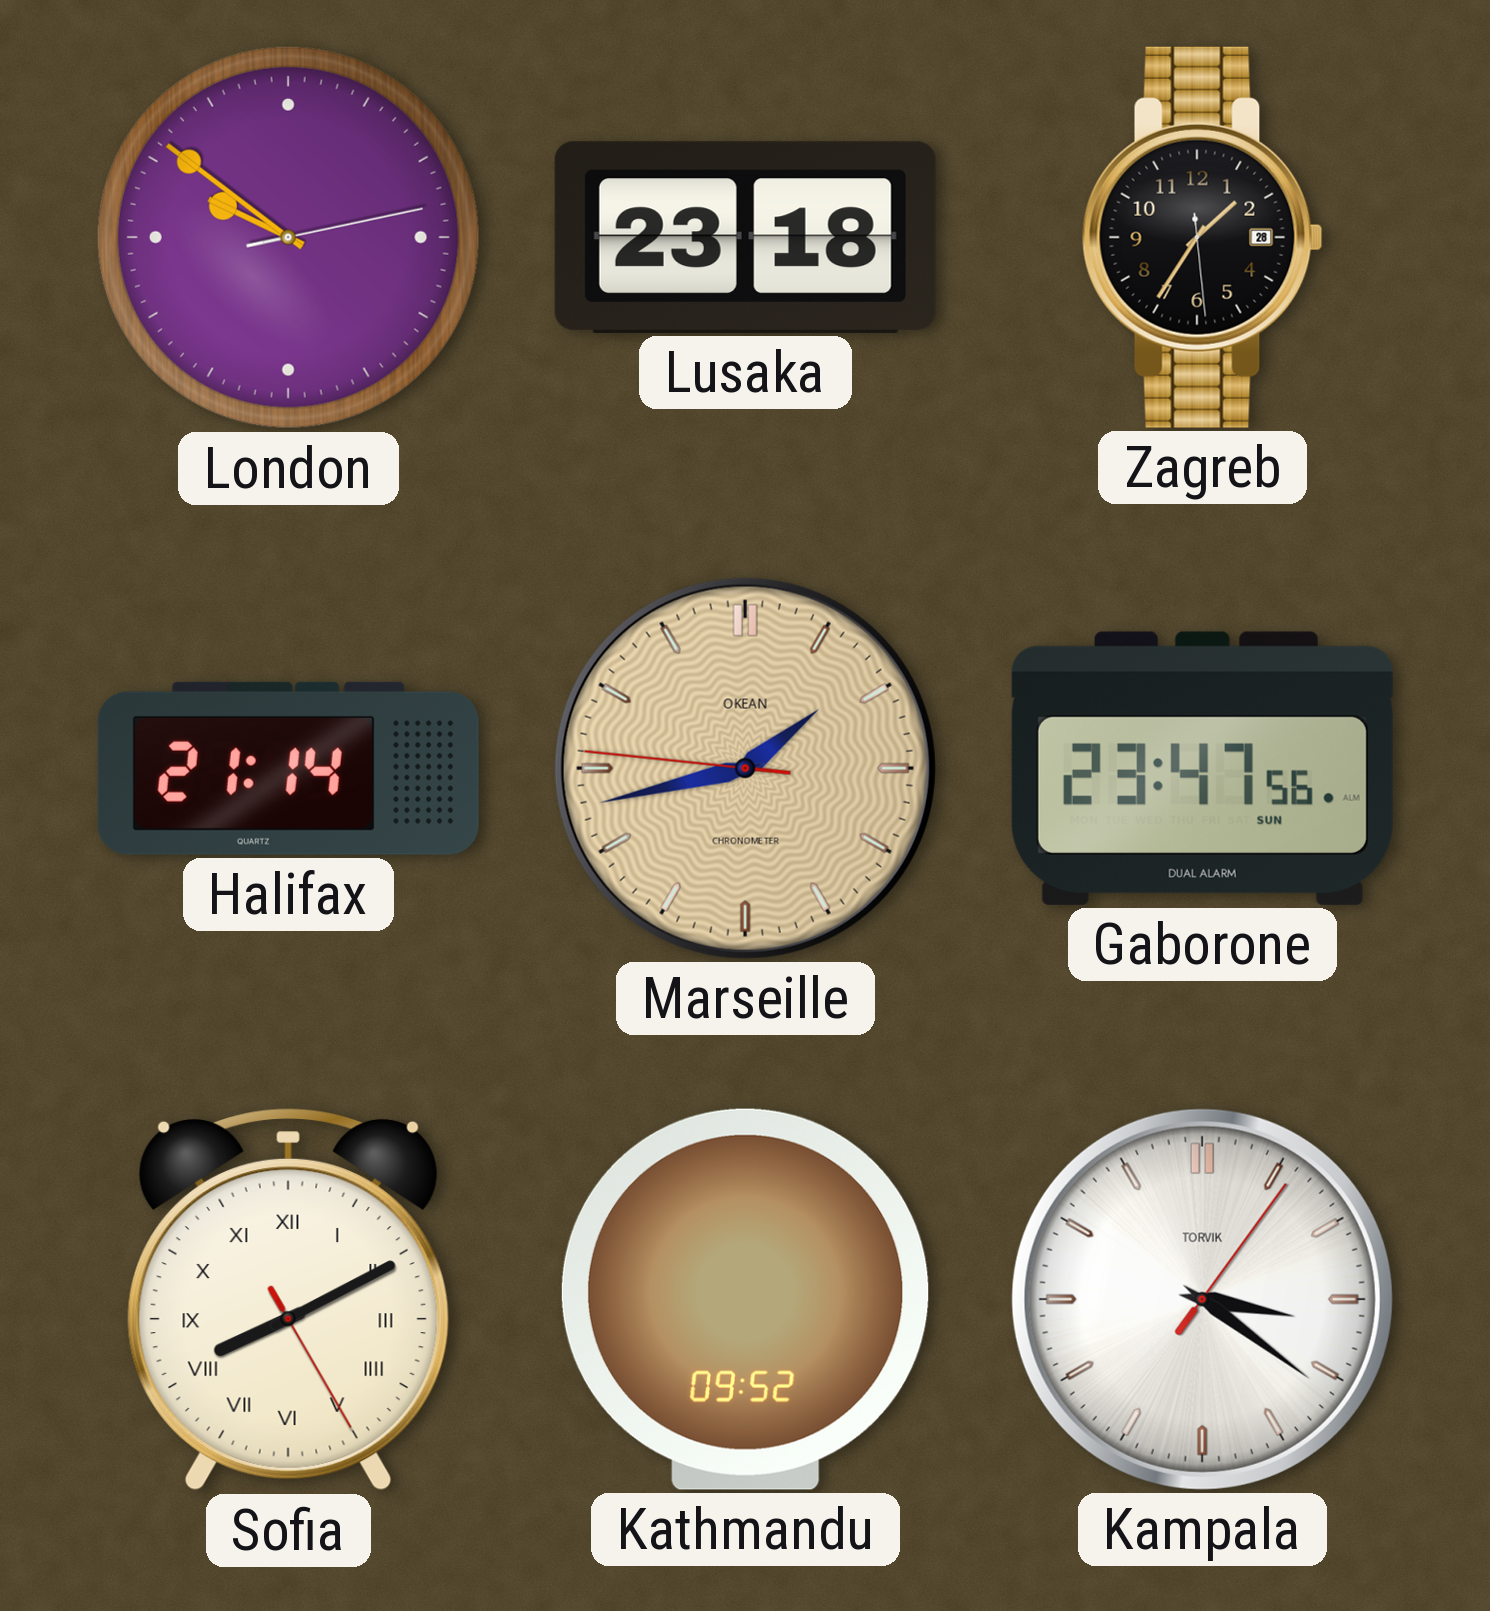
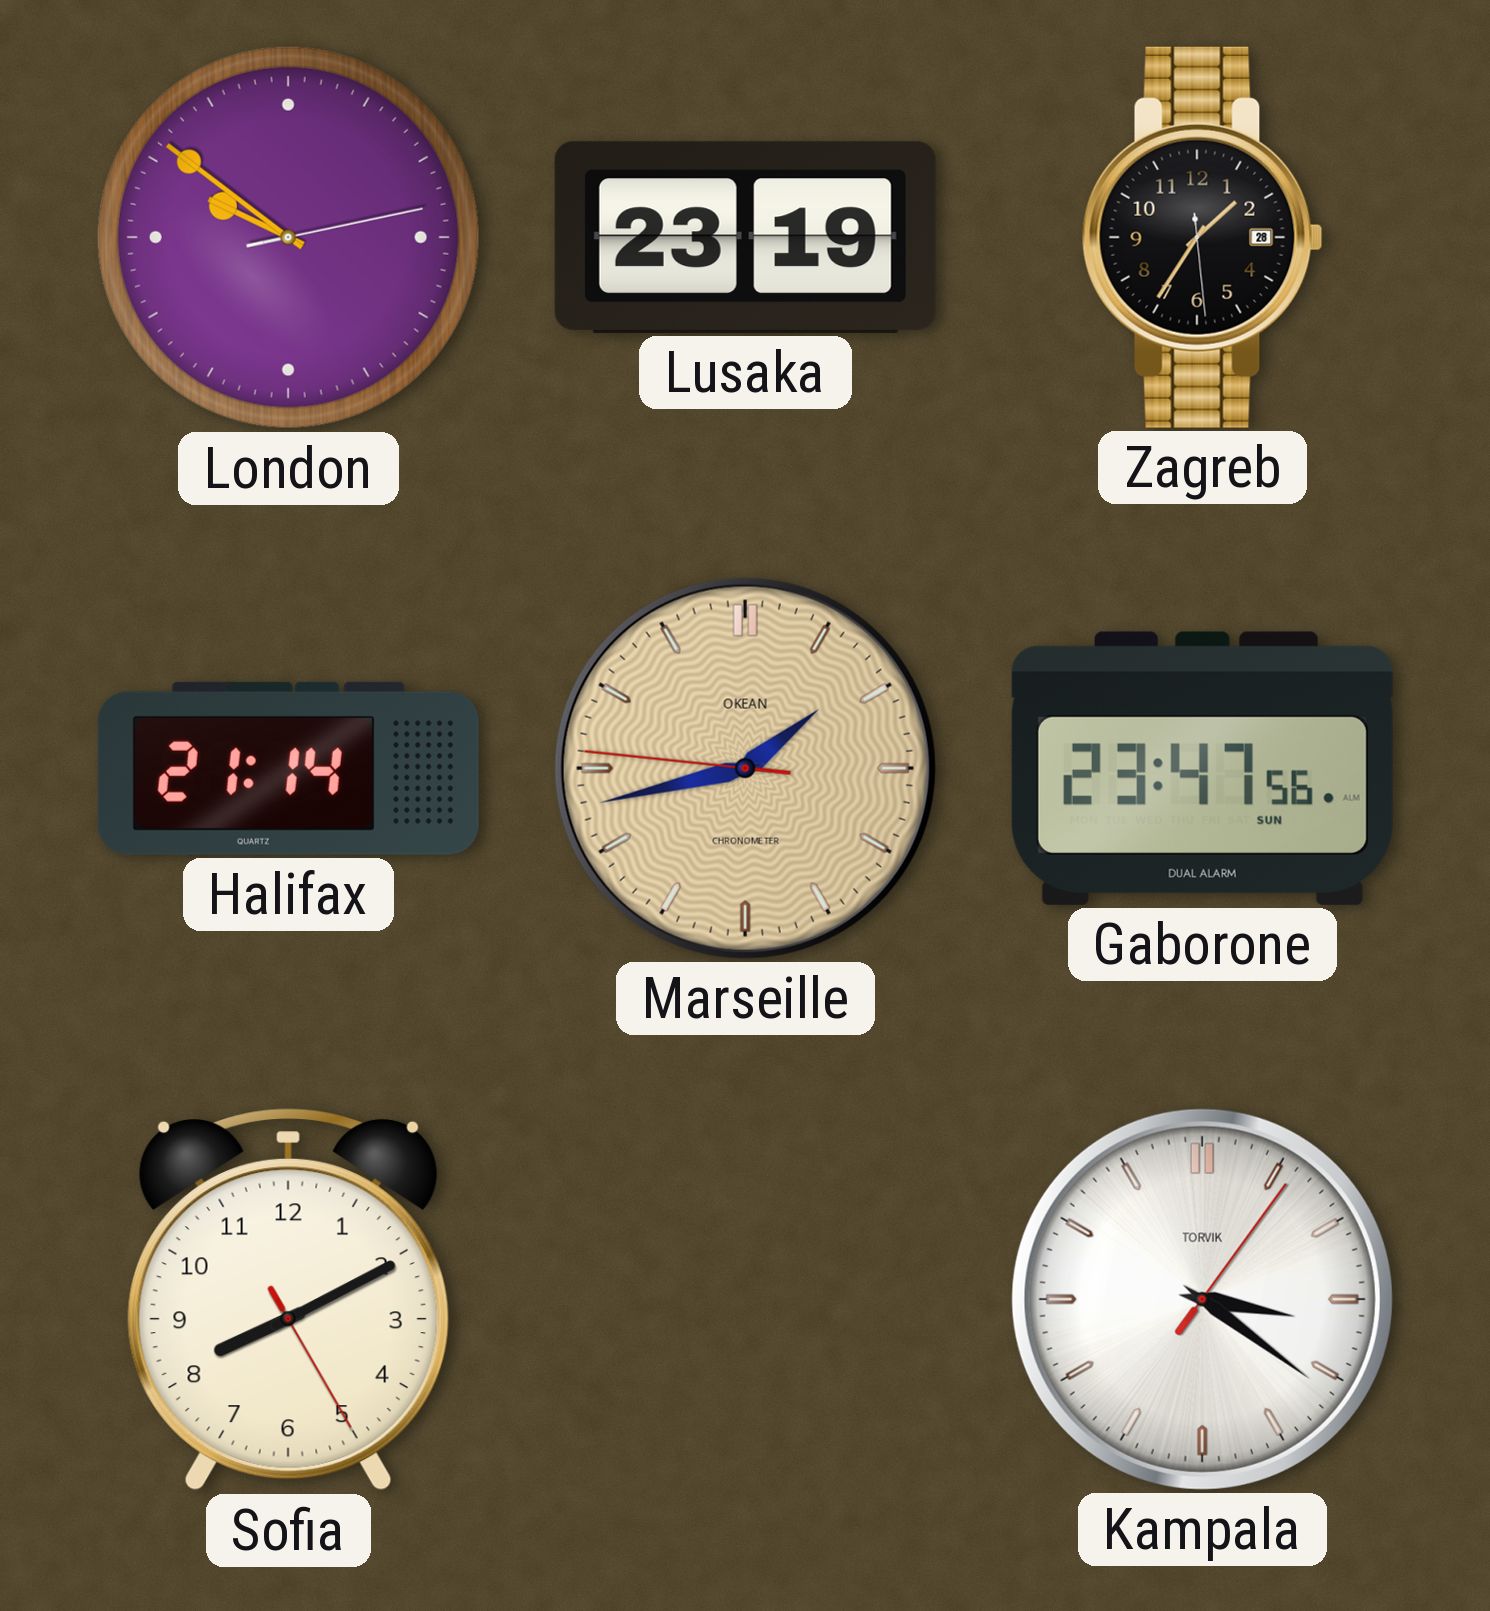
Lusaka: 23:18 -> 23:19 (745, 237)
Sofia numerals: Roman -> Arabic (288, 1300)
Kathmandu: 09:52 -> none (745, 1299)
